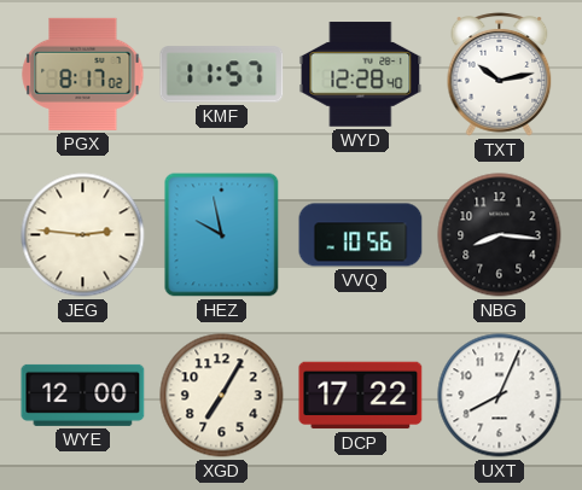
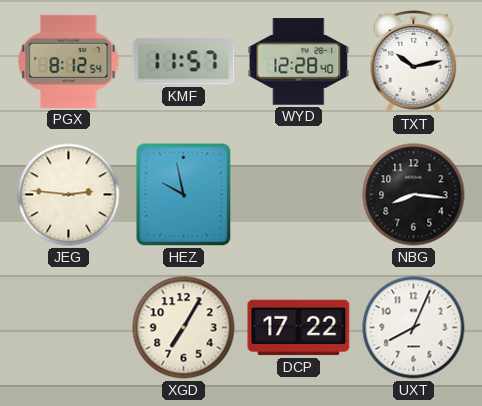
PGX: 8:17 -> 8:12 (69, 61)
VVQ: 10:56 -> none (361, 235)
WYE: 12:00 -> none (83, 395)
